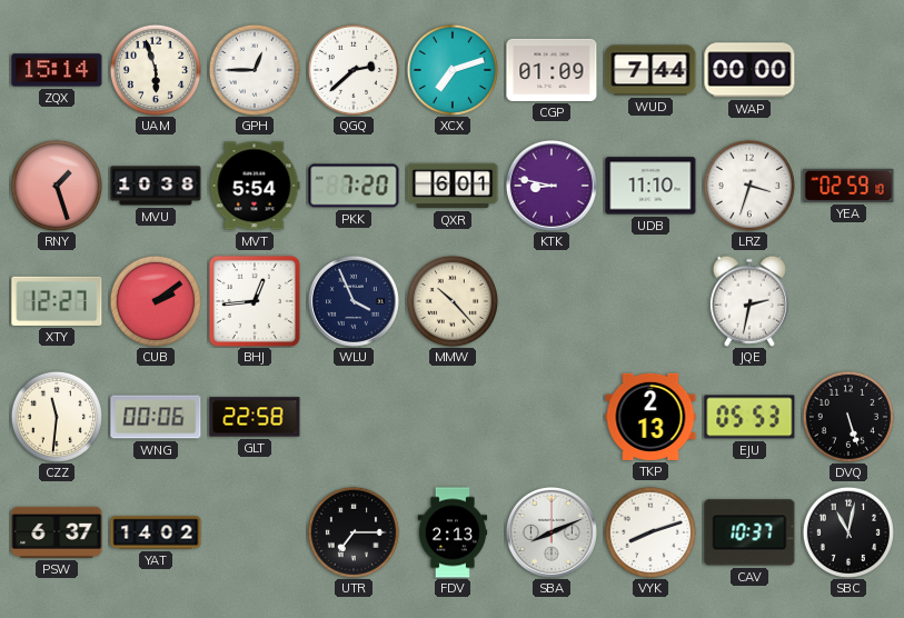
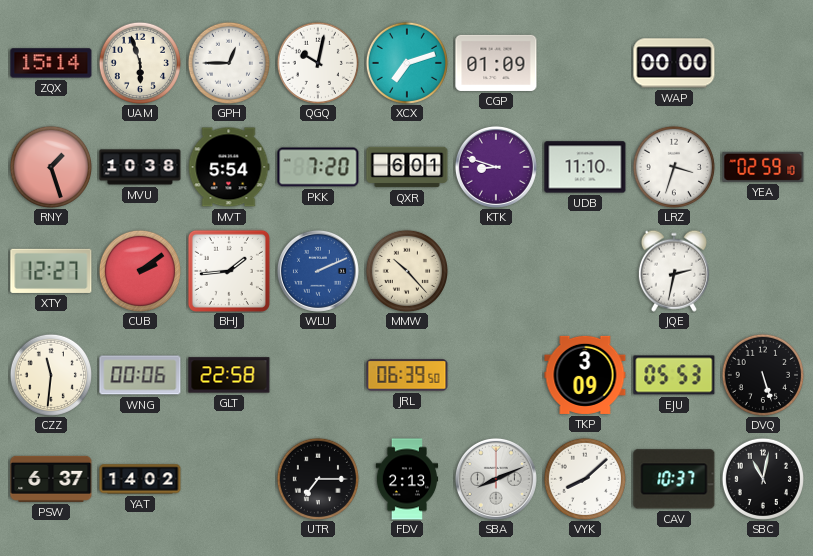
QGQ: 2:38 -> 10:02 (318, 63)
WUD: 7:44 -> none (650, 70)
KTK: 8:47 -> 8:48 (496, 167)
BHJ: 12:44 -> 1:44 (229, 271)
WLU: 3:56 -> 2:11 (318, 271)
WLU dial: navy -> blue (318, 271)
JRL: none -> 06:39 (407, 375)
TKP: 2:13 -> 3:09 (585, 375)
VYK: 8:12 -> 8:08 (585, 479)
